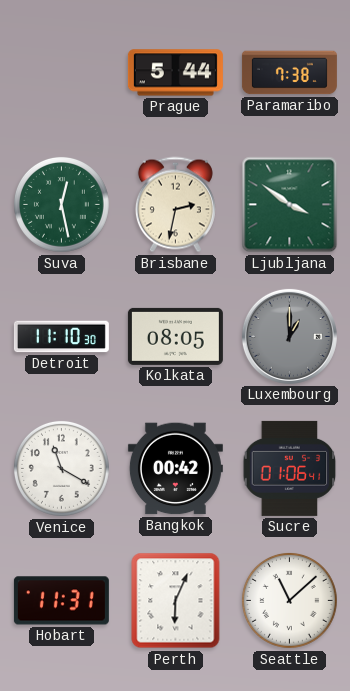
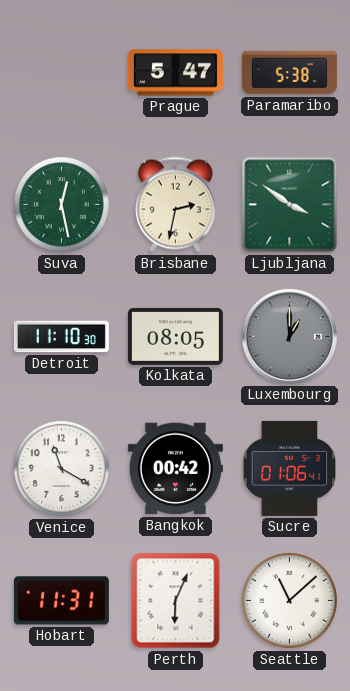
Prague: 5:44 -> 5:47 (175, 73)
Paramaribo: 7:38 -> 5:38 (289, 73)
